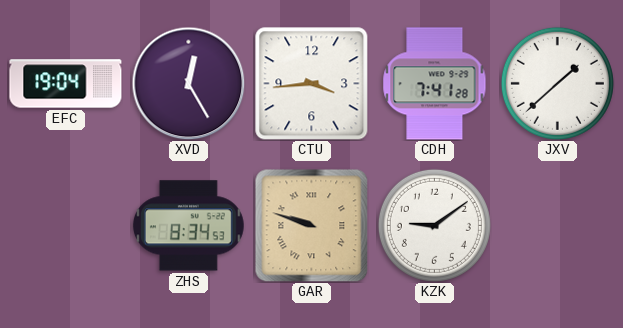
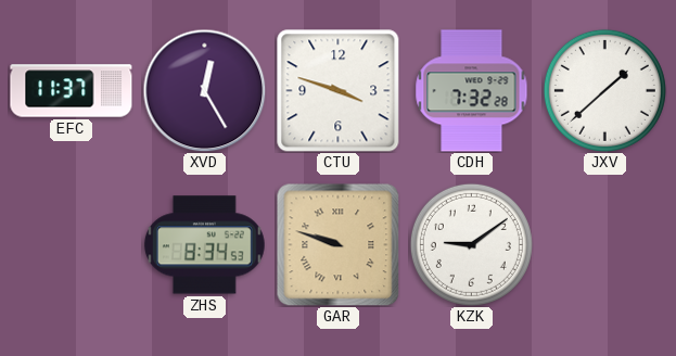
EFC: 19:04 -> 11:37 (72, 91)
CTU: 3:44 -> 3:48 (339, 91)
CDH: 7:41 -> 7:32 (472, 91)
